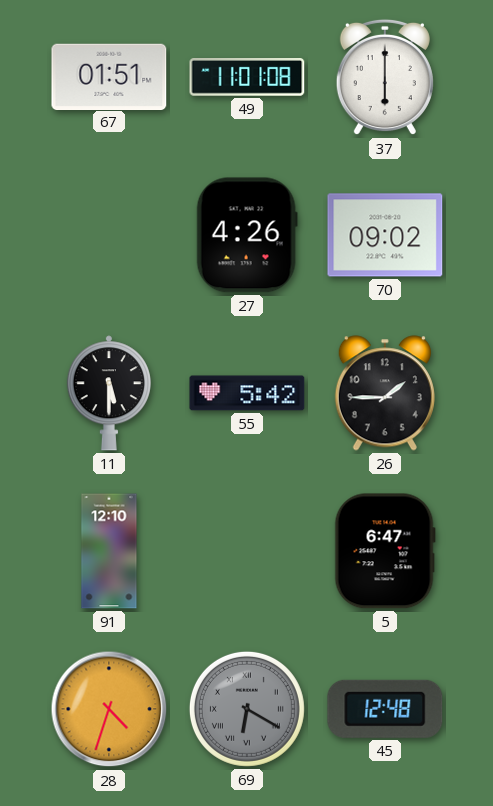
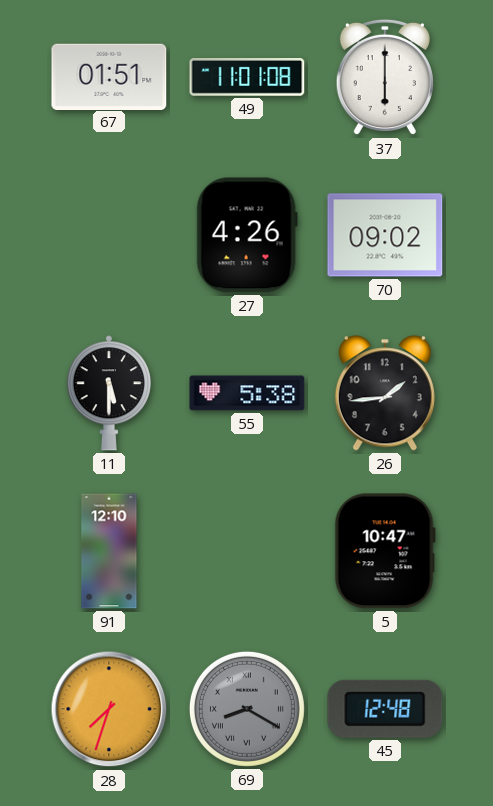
55: 5:42 -> 5:38 (247, 393)
26: 1:45 -> 1:44 (385, 393)
5: 6:47 -> 10:47 (385, 551)
28: 4:33 -> 7:33 (109, 709)
69: 6:20 -> 8:20 (247, 709)
